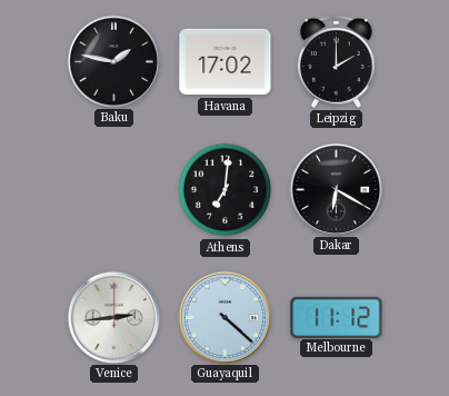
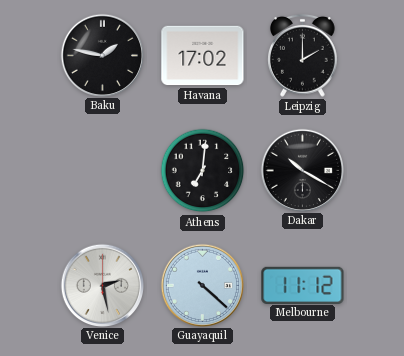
Dakar: 6:20 -> 10:20 (302, 170)
Venice: 2:44 -> 2:28 (102, 285)
